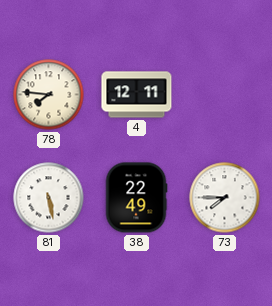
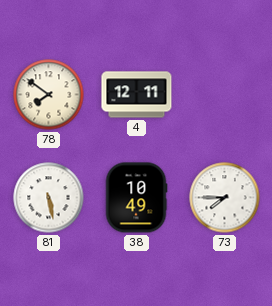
78: 7:46 -> 7:51 (49, 95)
38: 22:49 -> 10:49 (136, 198)
